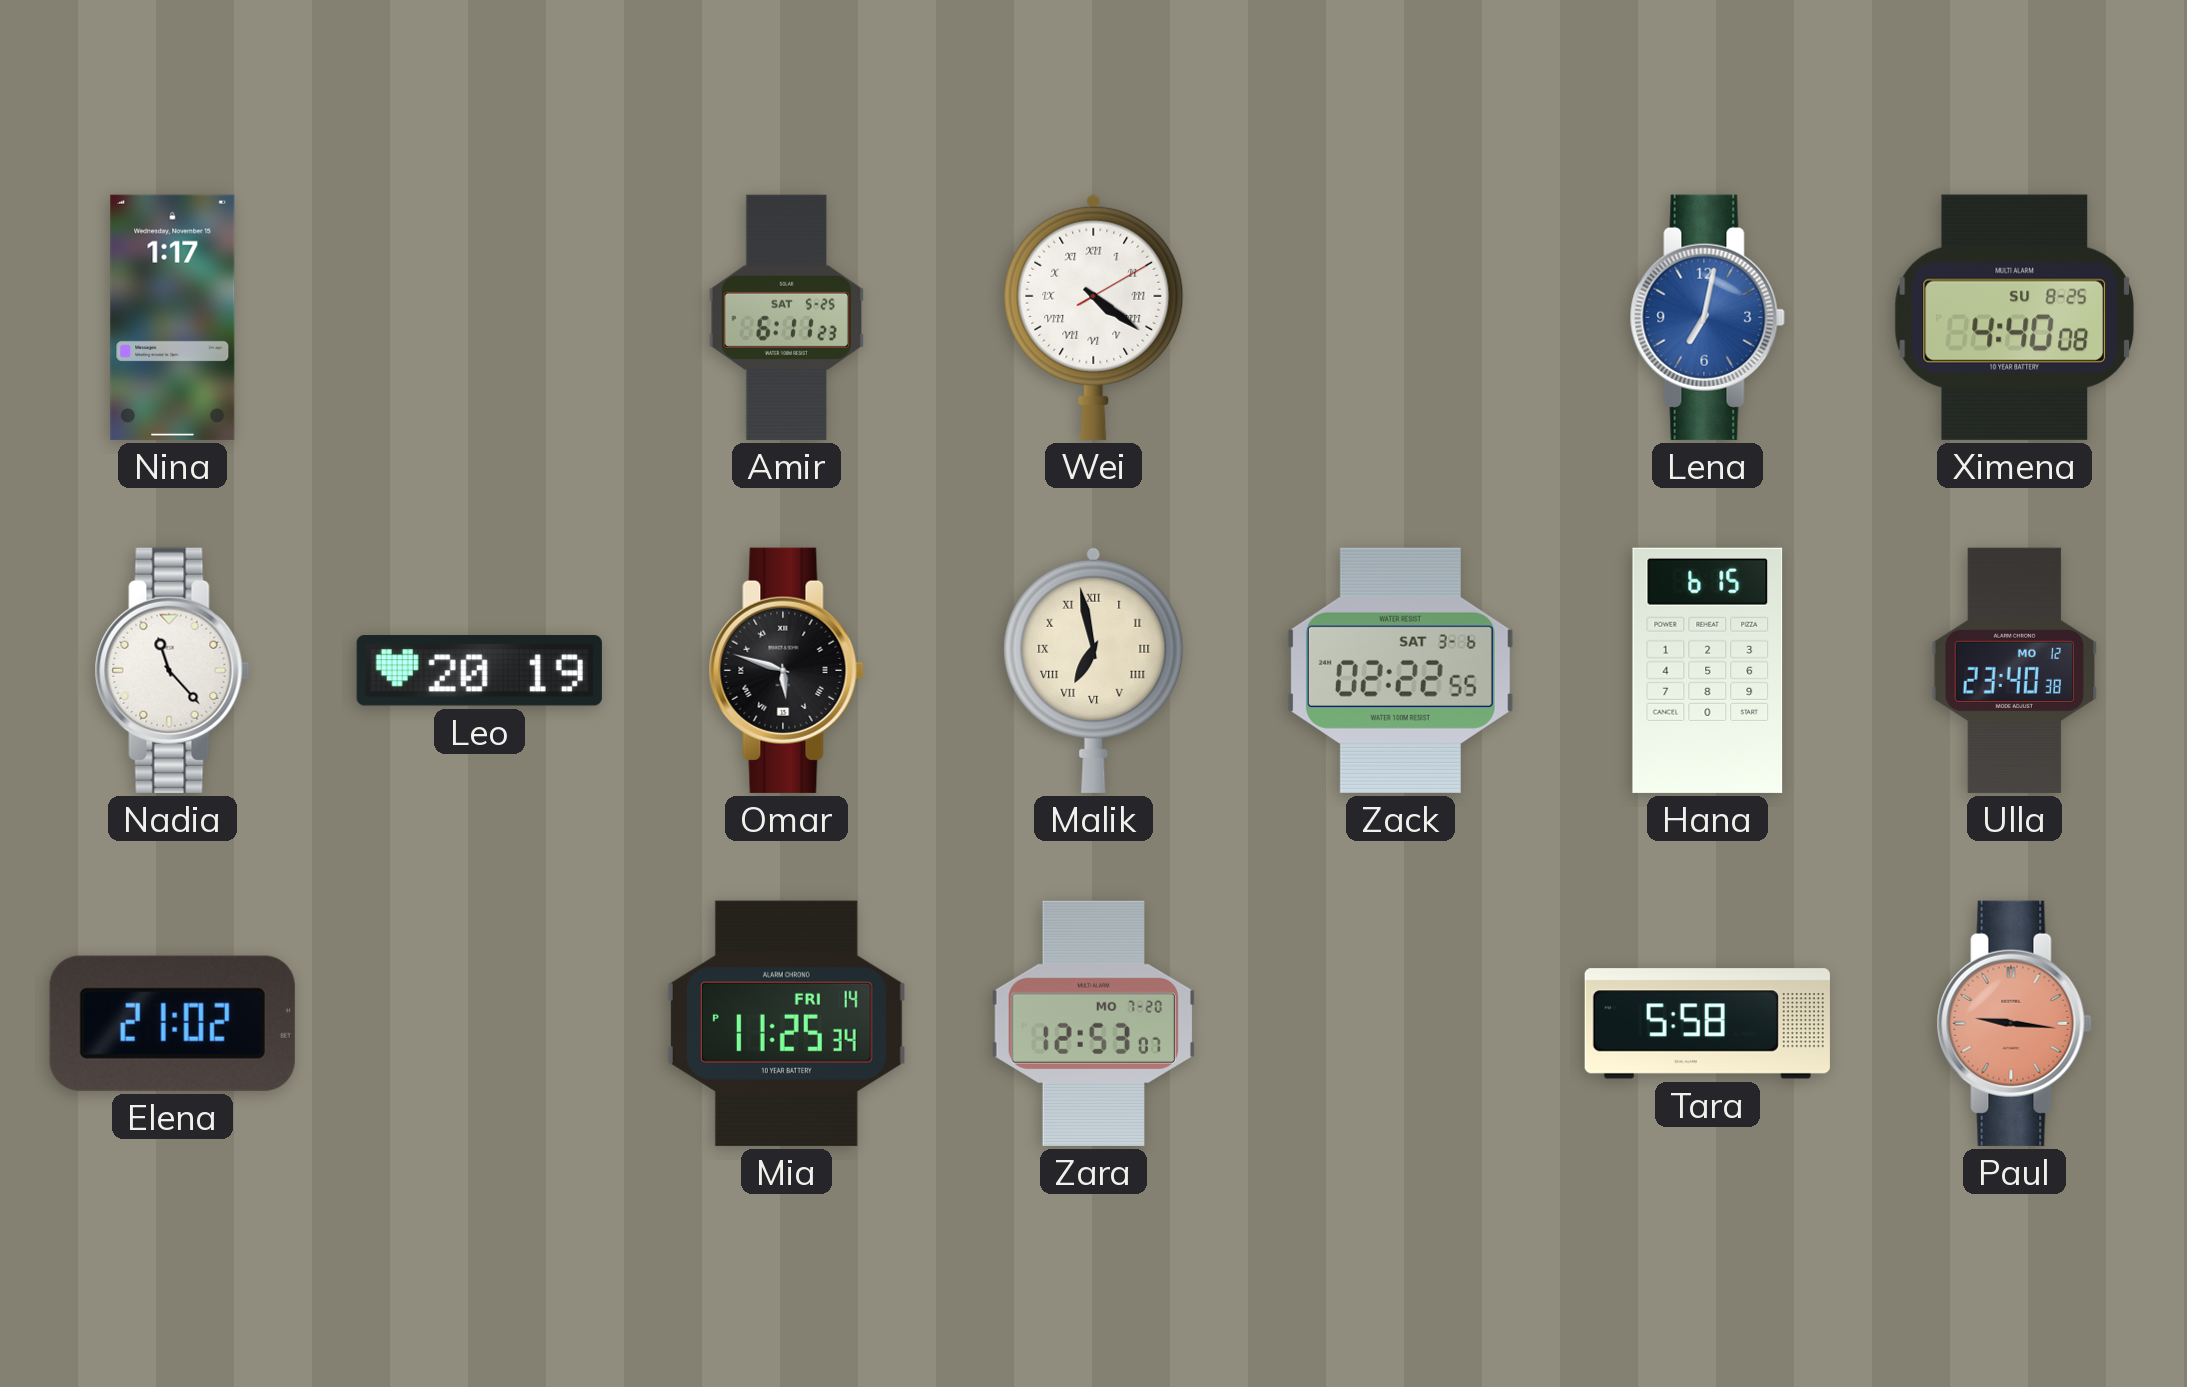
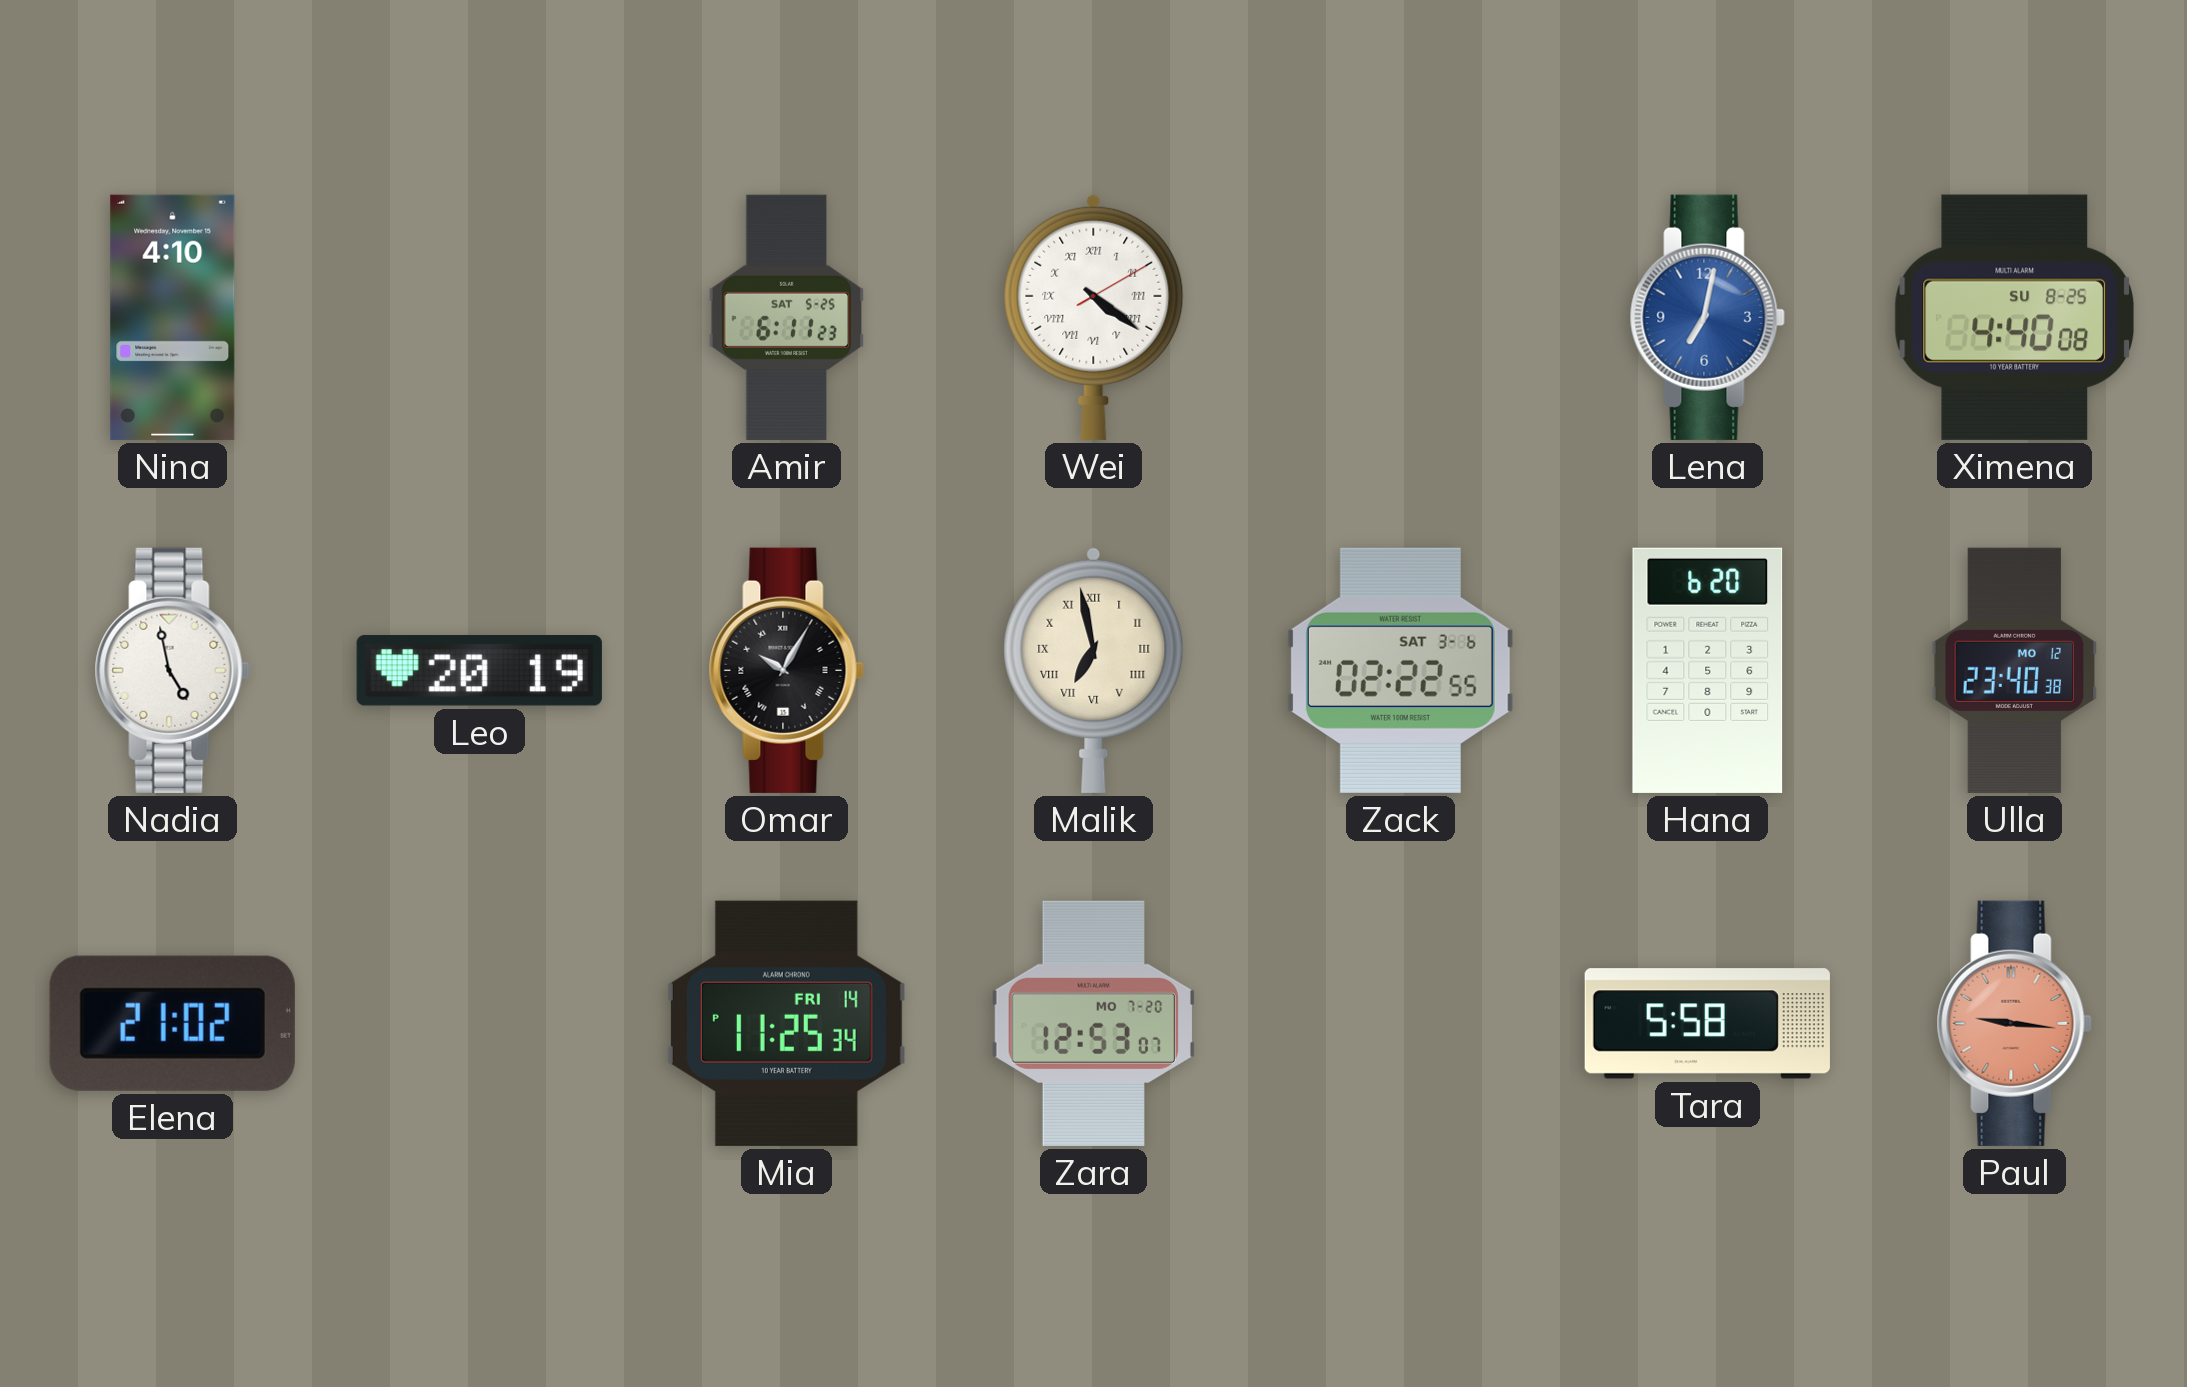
Nina: 1:17 -> 4:10 (173, 317)
Nadia: 11:23 -> 4:58 (172, 670)
Omar: 5:48 -> 10:05 (786, 670)
Hana: 6:15 -> 6:20 (1708, 670)
